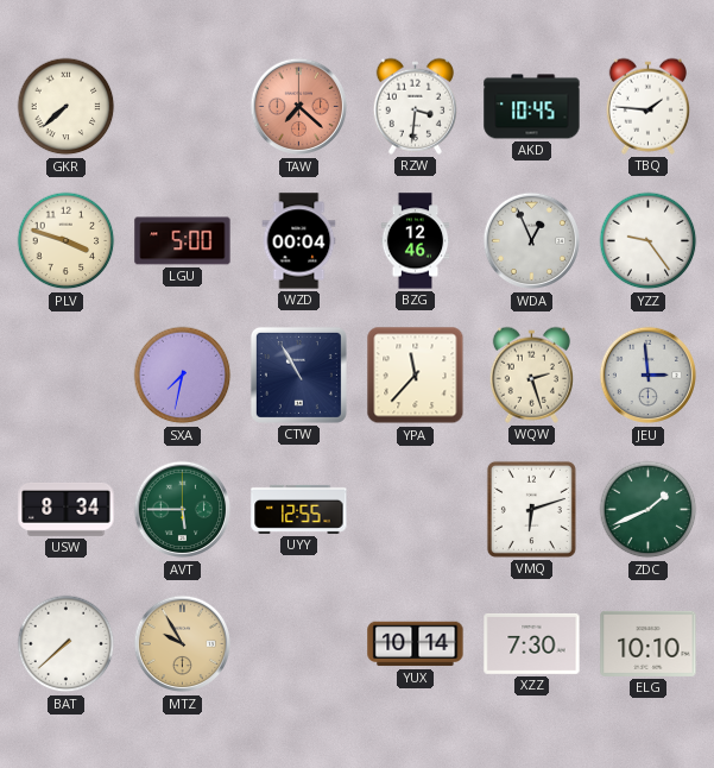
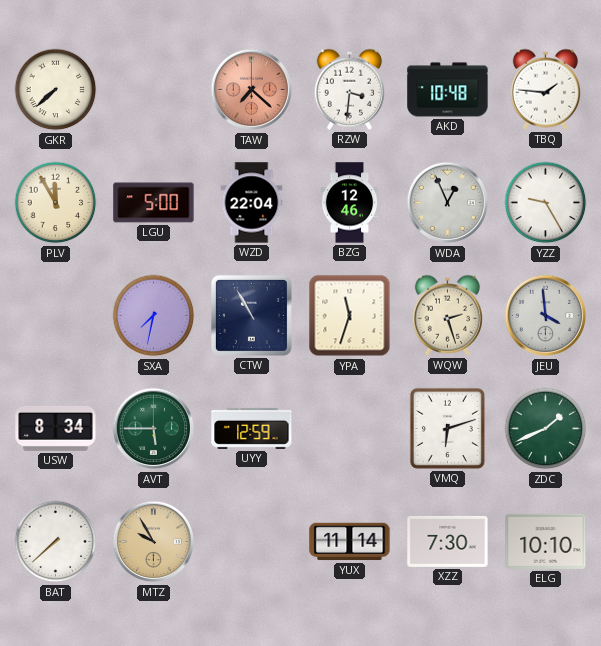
AKD: 10:45 -> 10:48 (448, 90)
PLV: 3:48 -> 11:55 (56, 203)
WZD: 00:04 -> 22:04 (252, 203)
YZZ: 9:24 -> 9:25 (546, 203)
YPA: 11:37 -> 11:33 (350, 316)
JEU: 2:59 -> 3:59 (546, 316)
UYY: 12:55 -> 12:59 (252, 428)
YUX: 10:14 -> 11:14 (350, 542)
